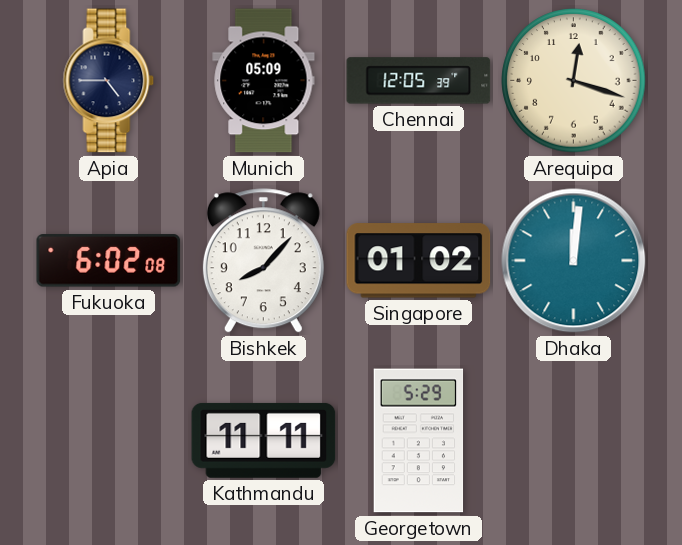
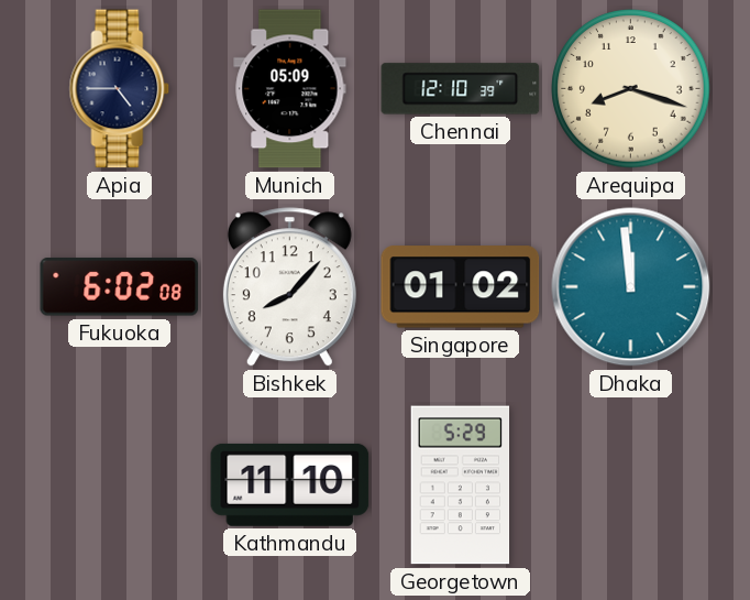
Chennai: 12:05 -> 12:10 (461, 89)
Arequipa: 12:18 -> 8:18 (631, 89)
Dhaka: 12:01 -> 11:59 (631, 287)
Kathmandu: 11:11 -> 11:10 (290, 484)
